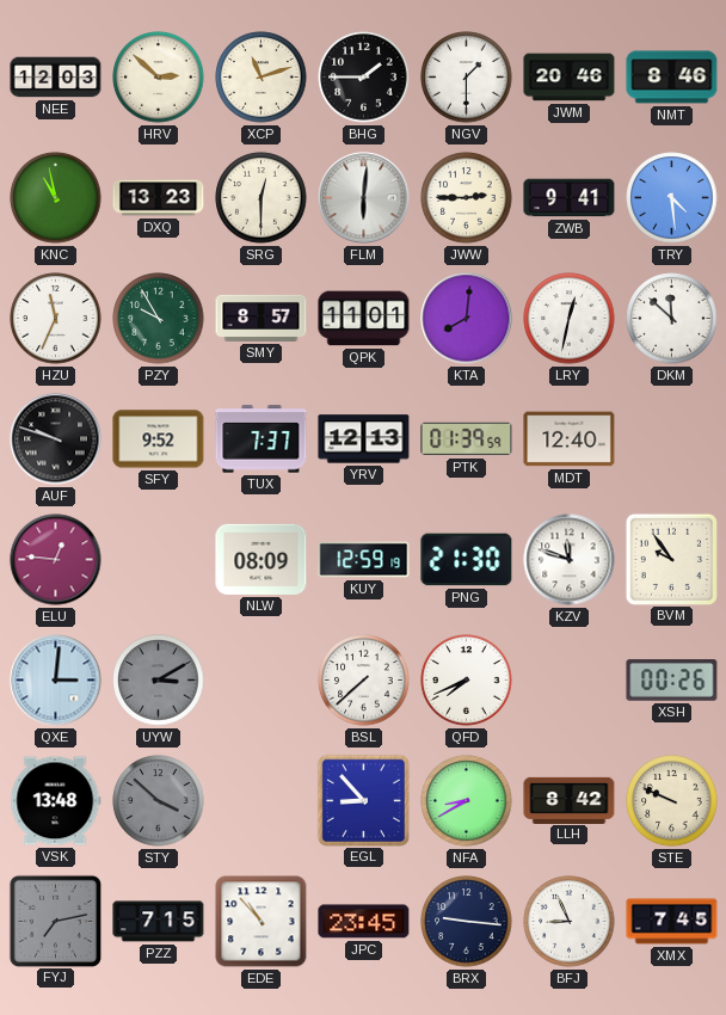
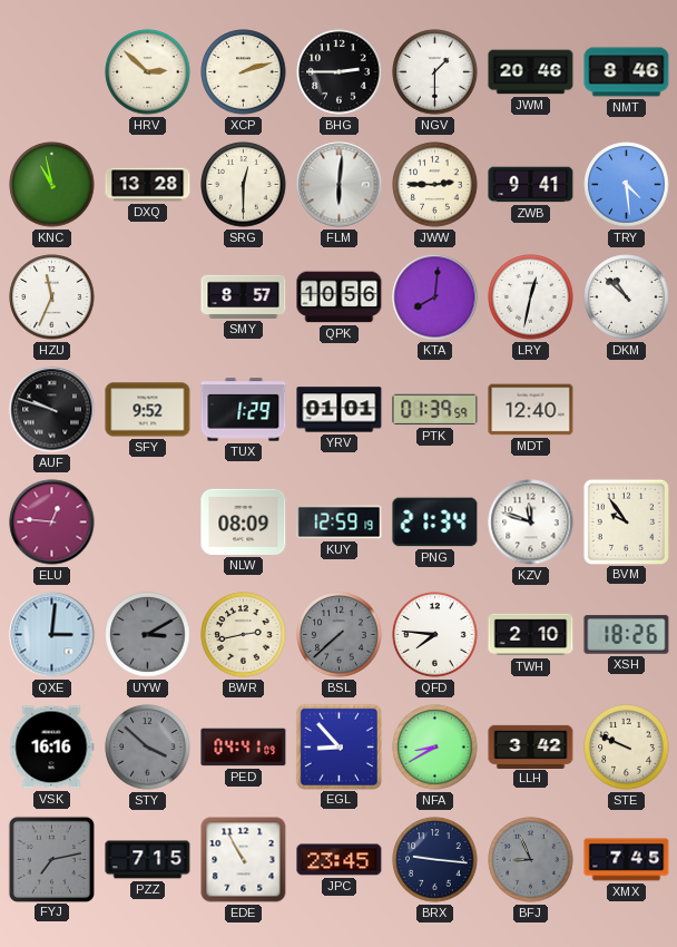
NEE: 12:03 -> none (56, 78)
XCP: 11:12 -> 2:12 (244, 72)
BHG: 1:45 -> 2:45 (340, 72)
DXQ: 13:23 -> 13:28 (148, 185)
PZY: 9:55 -> none (159, 319)
QPK: 11:01 -> 10:56 (340, 297)
DKM: 11:52 -> 10:52 (627, 297)
TUX: 7:37 -> 1:29 (244, 410)
YRV: 12:13 -> 01:01 (340, 410)
PNG: 21:30 -> 21:34 (435, 523)
BWR: none -> 2:43 (244, 635)
BSL dial: white -> grey (340, 635)
QFD: 7:41 -> 7:46 (435, 635)
TWH: none -> 2:10 (531, 635)
XSH: 00:26 -> 18:26 (627, 635)
VSK: 13:48 -> 16:16 (52, 748)
PED: none -> 04:41 (244, 748)
LLH: 8:42 -> 3:42 (531, 746)
EDE: 10:53 -> 10:55 (244, 860)
BFJ dial: white -> grey (531, 860)
